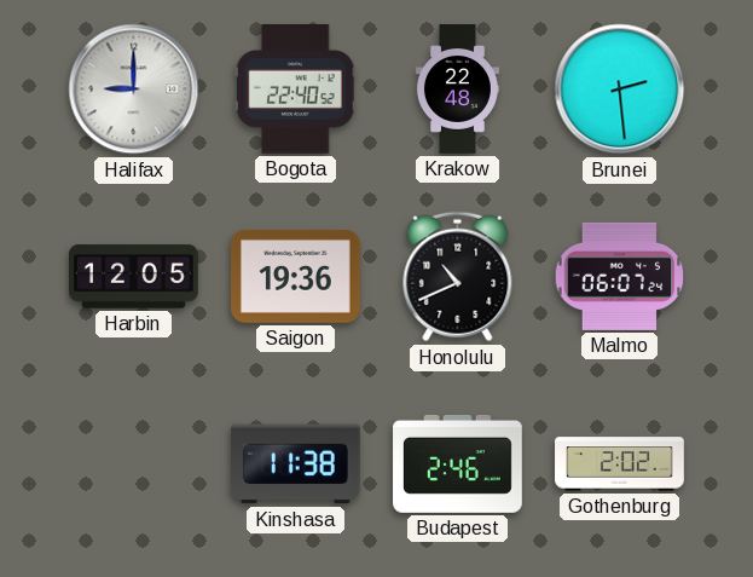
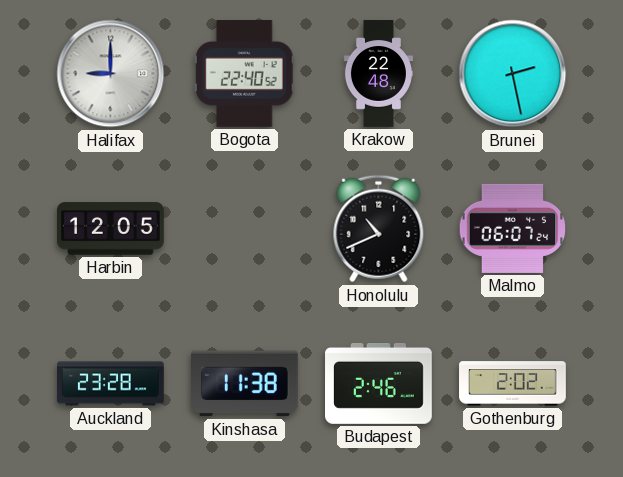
Brunei: 2:29 -> 2:28 (513, 74)
Saigon: 19:36 -> none (296, 277)
Auckland: none -> 23:28 (111, 384)
